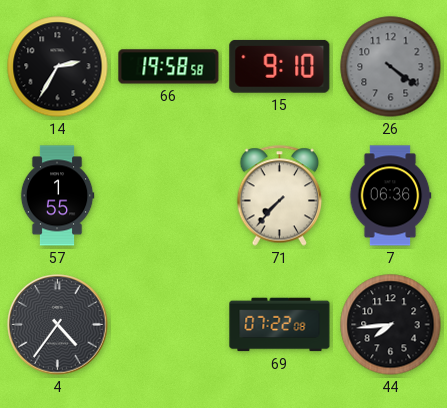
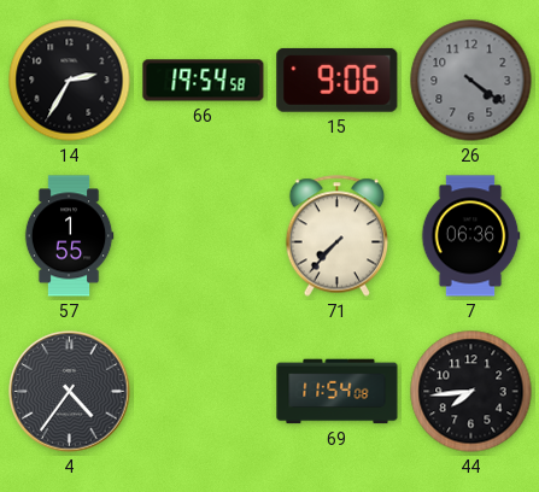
66: 19:58 -> 19:54 (204, 81)
15: 9:10 -> 9:06 (338, 80)
69: 07:22 -> 11:54 (338, 392)
